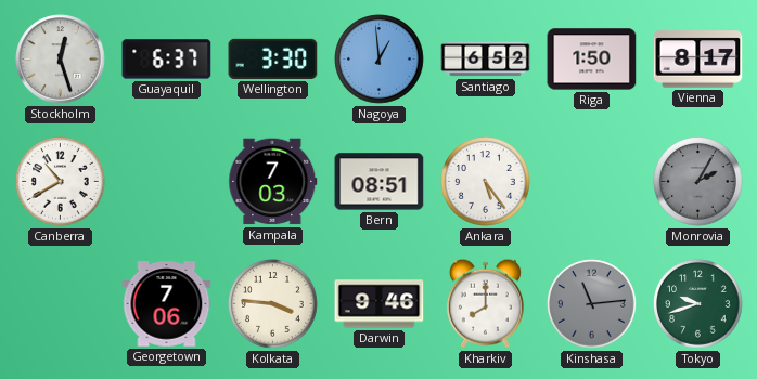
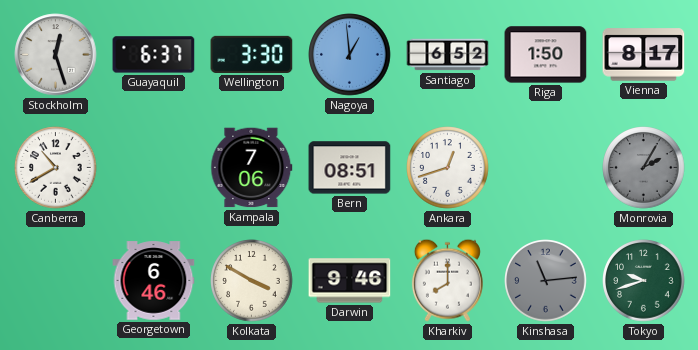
Kampala: 7:03 -> 7:06 (252, 168)
Ankara: 5:24 -> 12:42 (448, 168)
Georgetown: 7:06 -> 6:46 (154, 281)
Kolkata: 3:46 -> 3:50 (252, 281)
